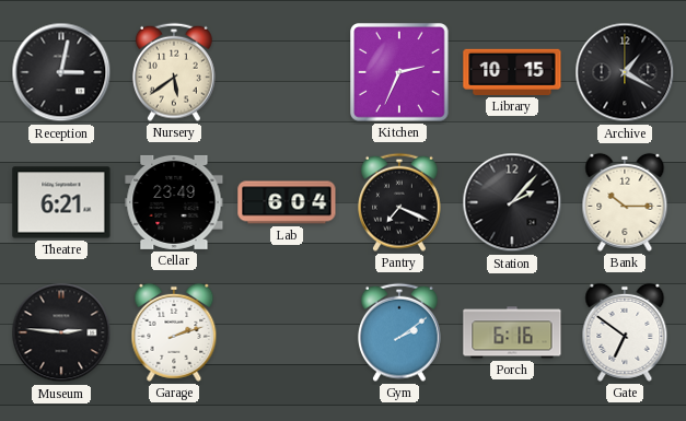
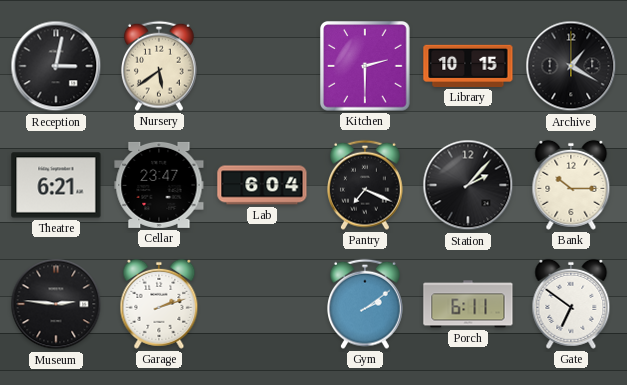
Kitchen: 2:34 -> 2:30 (365, 66)
Cellar: 23:49 -> 23:47 (159, 185)
Porch: 6:16 -> 6:11 (468, 304)
